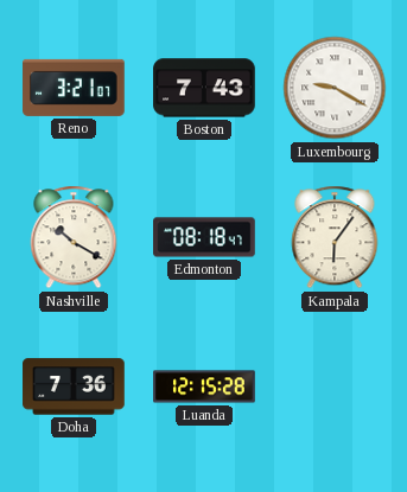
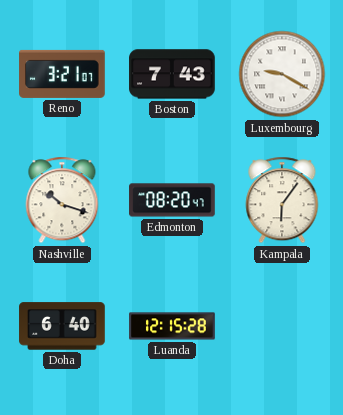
Nashville: 10:20 -> 10:18 (62, 200)
Edmonton: 08:18 -> 08:20 (172, 200)
Doha: 7:36 -> 6:40 (62, 326)
